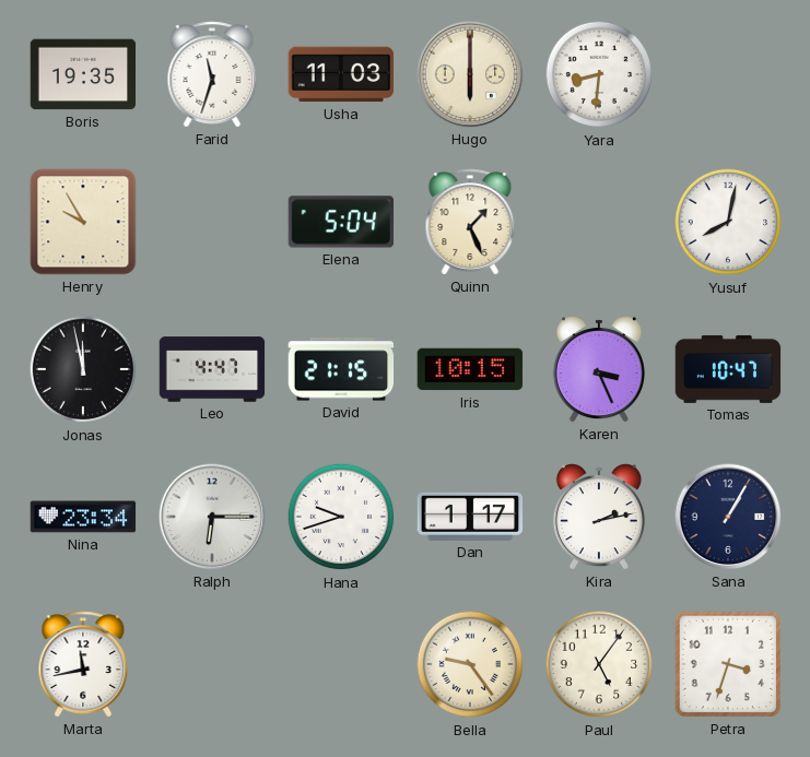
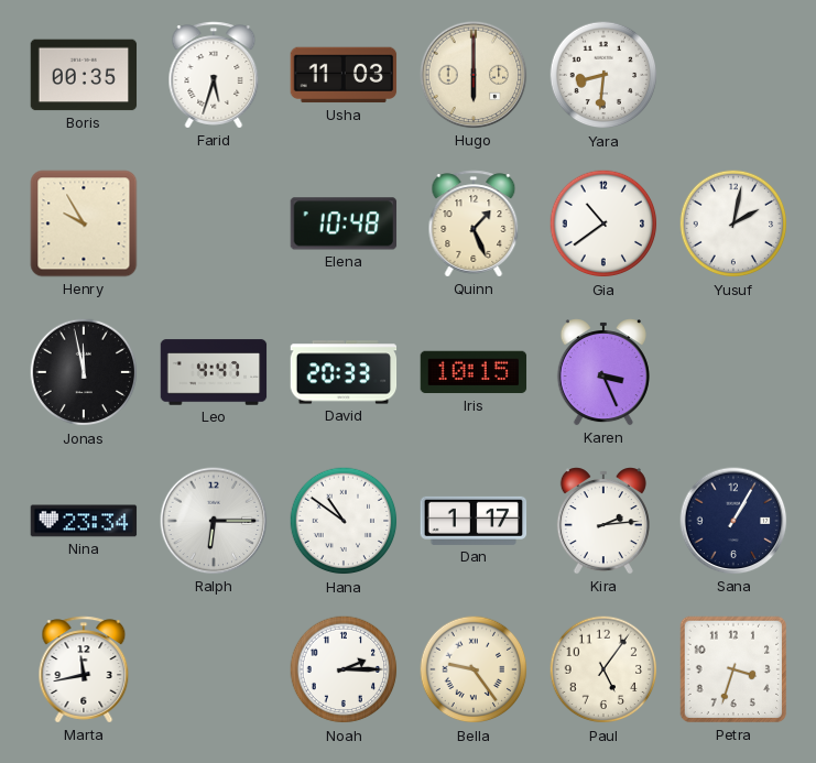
Boris: 19:35 -> 00:35 (84, 75)
Farid: 11:33 -> 5:33 (214, 75)
Elena: 5:04 -> 10:48 (344, 224)
Gia: none -> 10:39 (603, 224)
Yusuf: 8:02 -> 2:02 (733, 224)
David: 21:15 -> 20:33 (344, 372)
Tomas: 10:47 -> none (728, 369)
Hana: 9:42 -> 10:51 (344, 521)
Kira: 2:13 -> 2:14 (603, 521)
Noah: none -> 2:15 (344, 669)
